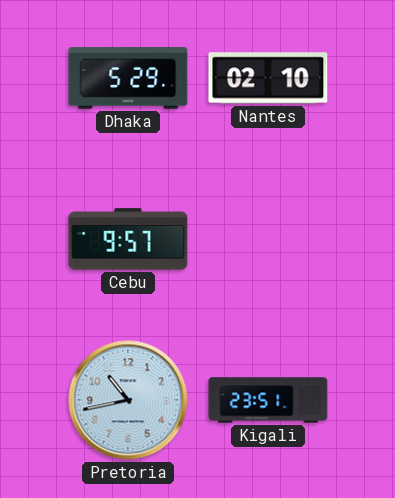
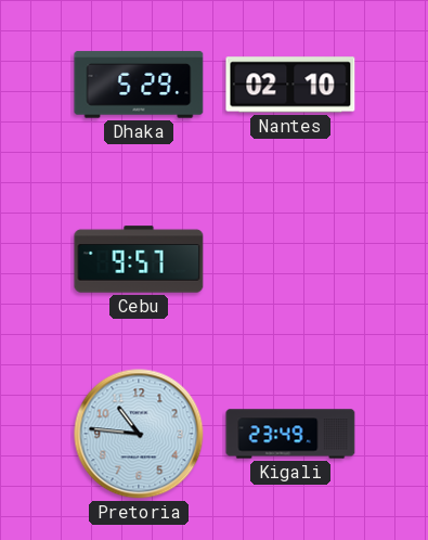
Pretoria: 10:43 -> 10:46 (139, 434)
Kigali: 23:51 -> 23:49 (290, 434)
